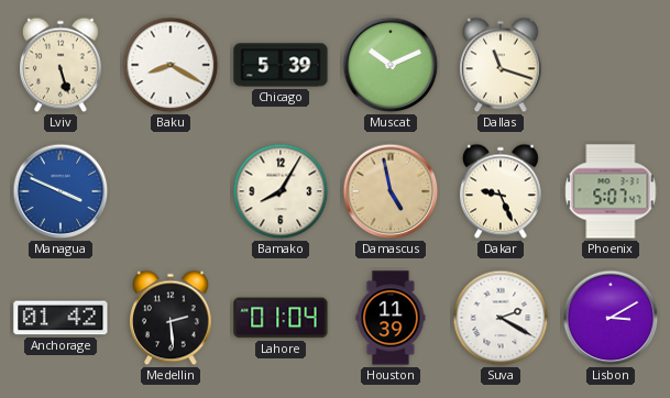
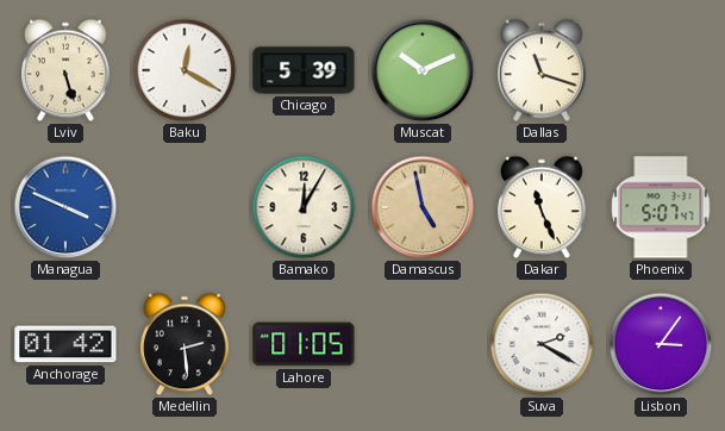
Baku: 8:20 -> 12:20 (185, 70)
Bamako: 8:05 -> 12:05 (304, 207)
Dakar: 9:26 -> 11:26 (543, 207)
Lahore: 01:04 -> 01:05 (304, 344)
Houston: 11:39 -> none (391, 318)
Lisbon: 3:10 -> 3:06 (661, 344)
